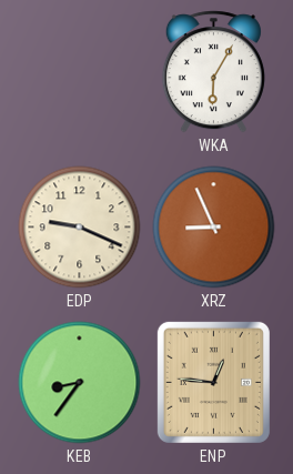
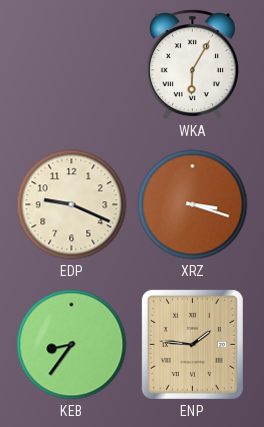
XRZ: 8:56 -> 3:18 (193, 205)
ENP: 12:46 -> 1:46 (192, 344)
